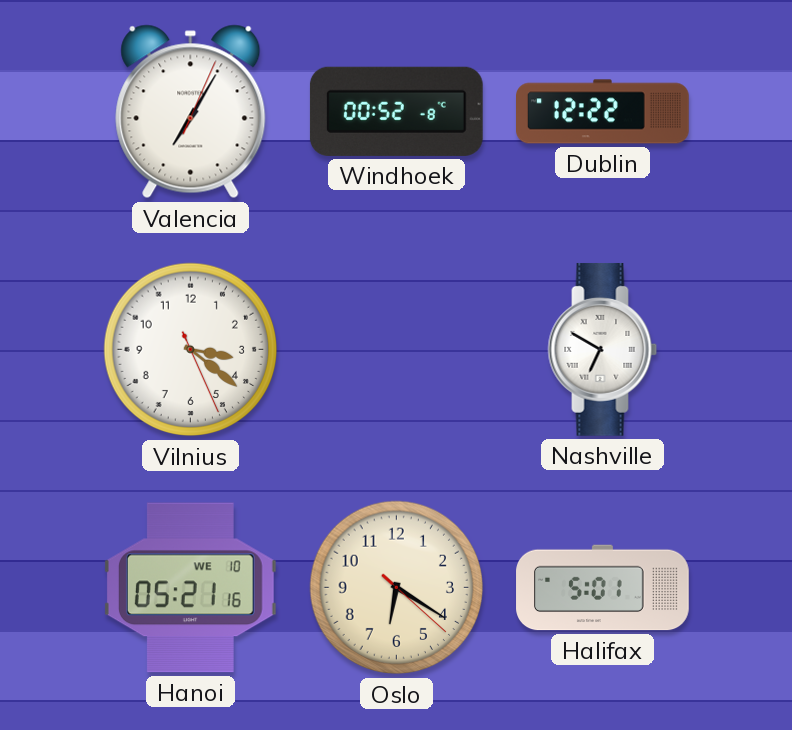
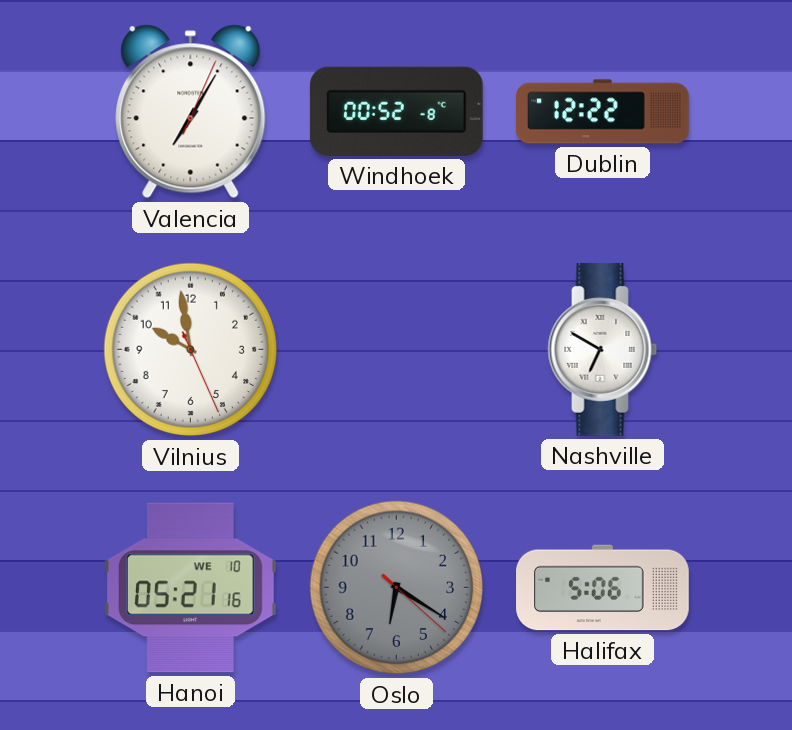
Vilnius: 3:21 -> 9:58 (191, 350)
Oslo dial: cream -> grey (397, 588)
Halifax: 5:01 -> 5:06 (603, 588)
